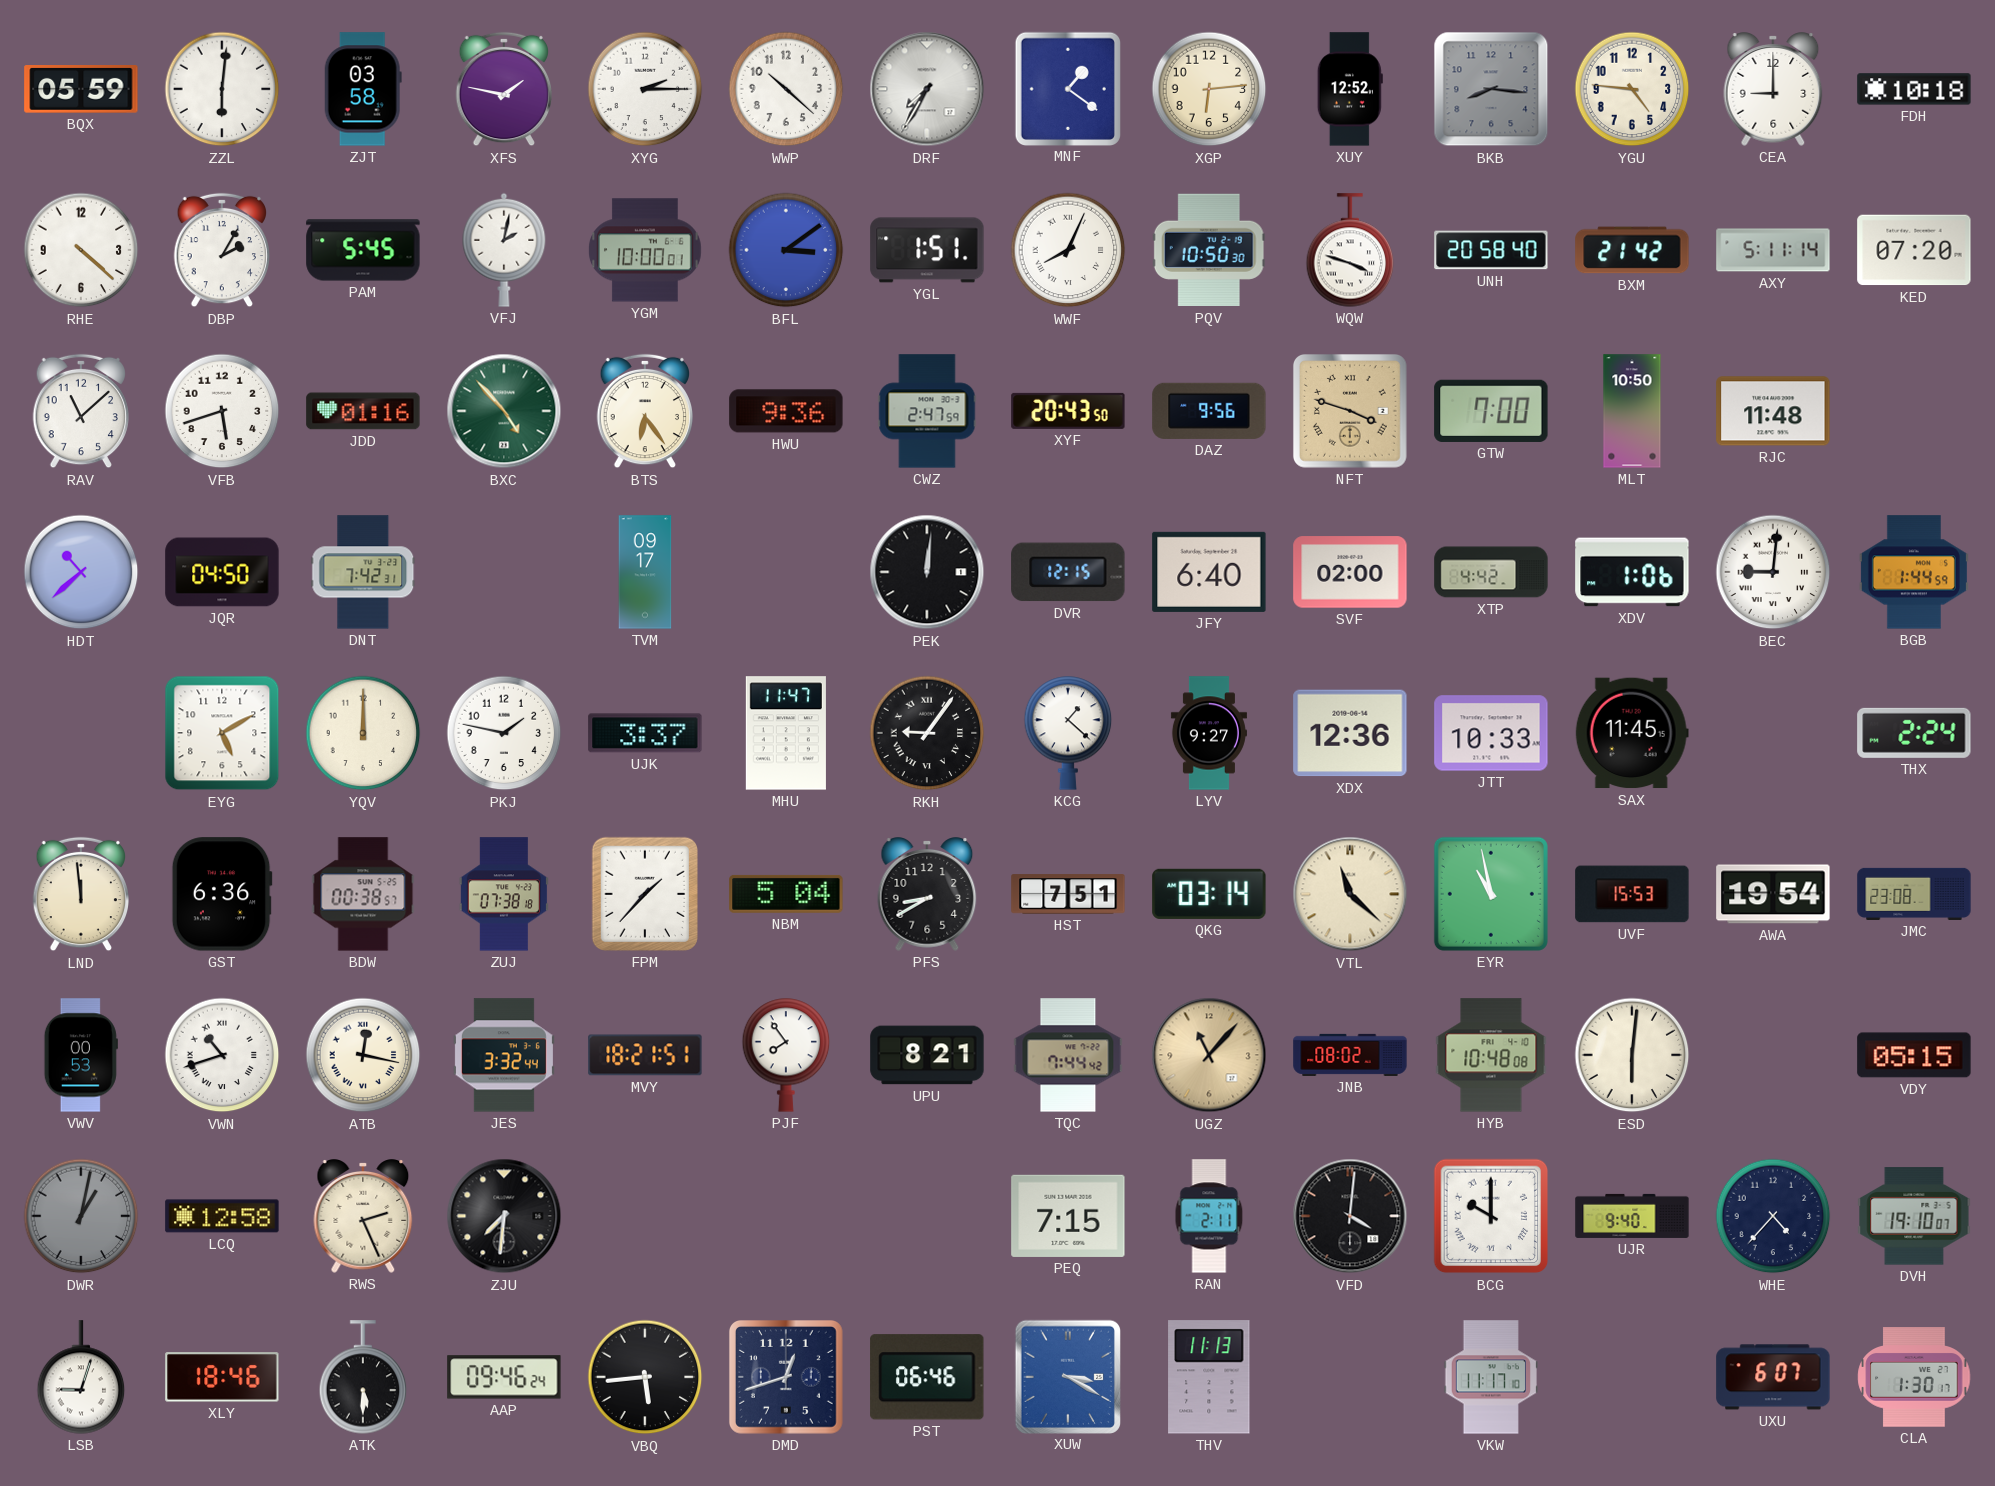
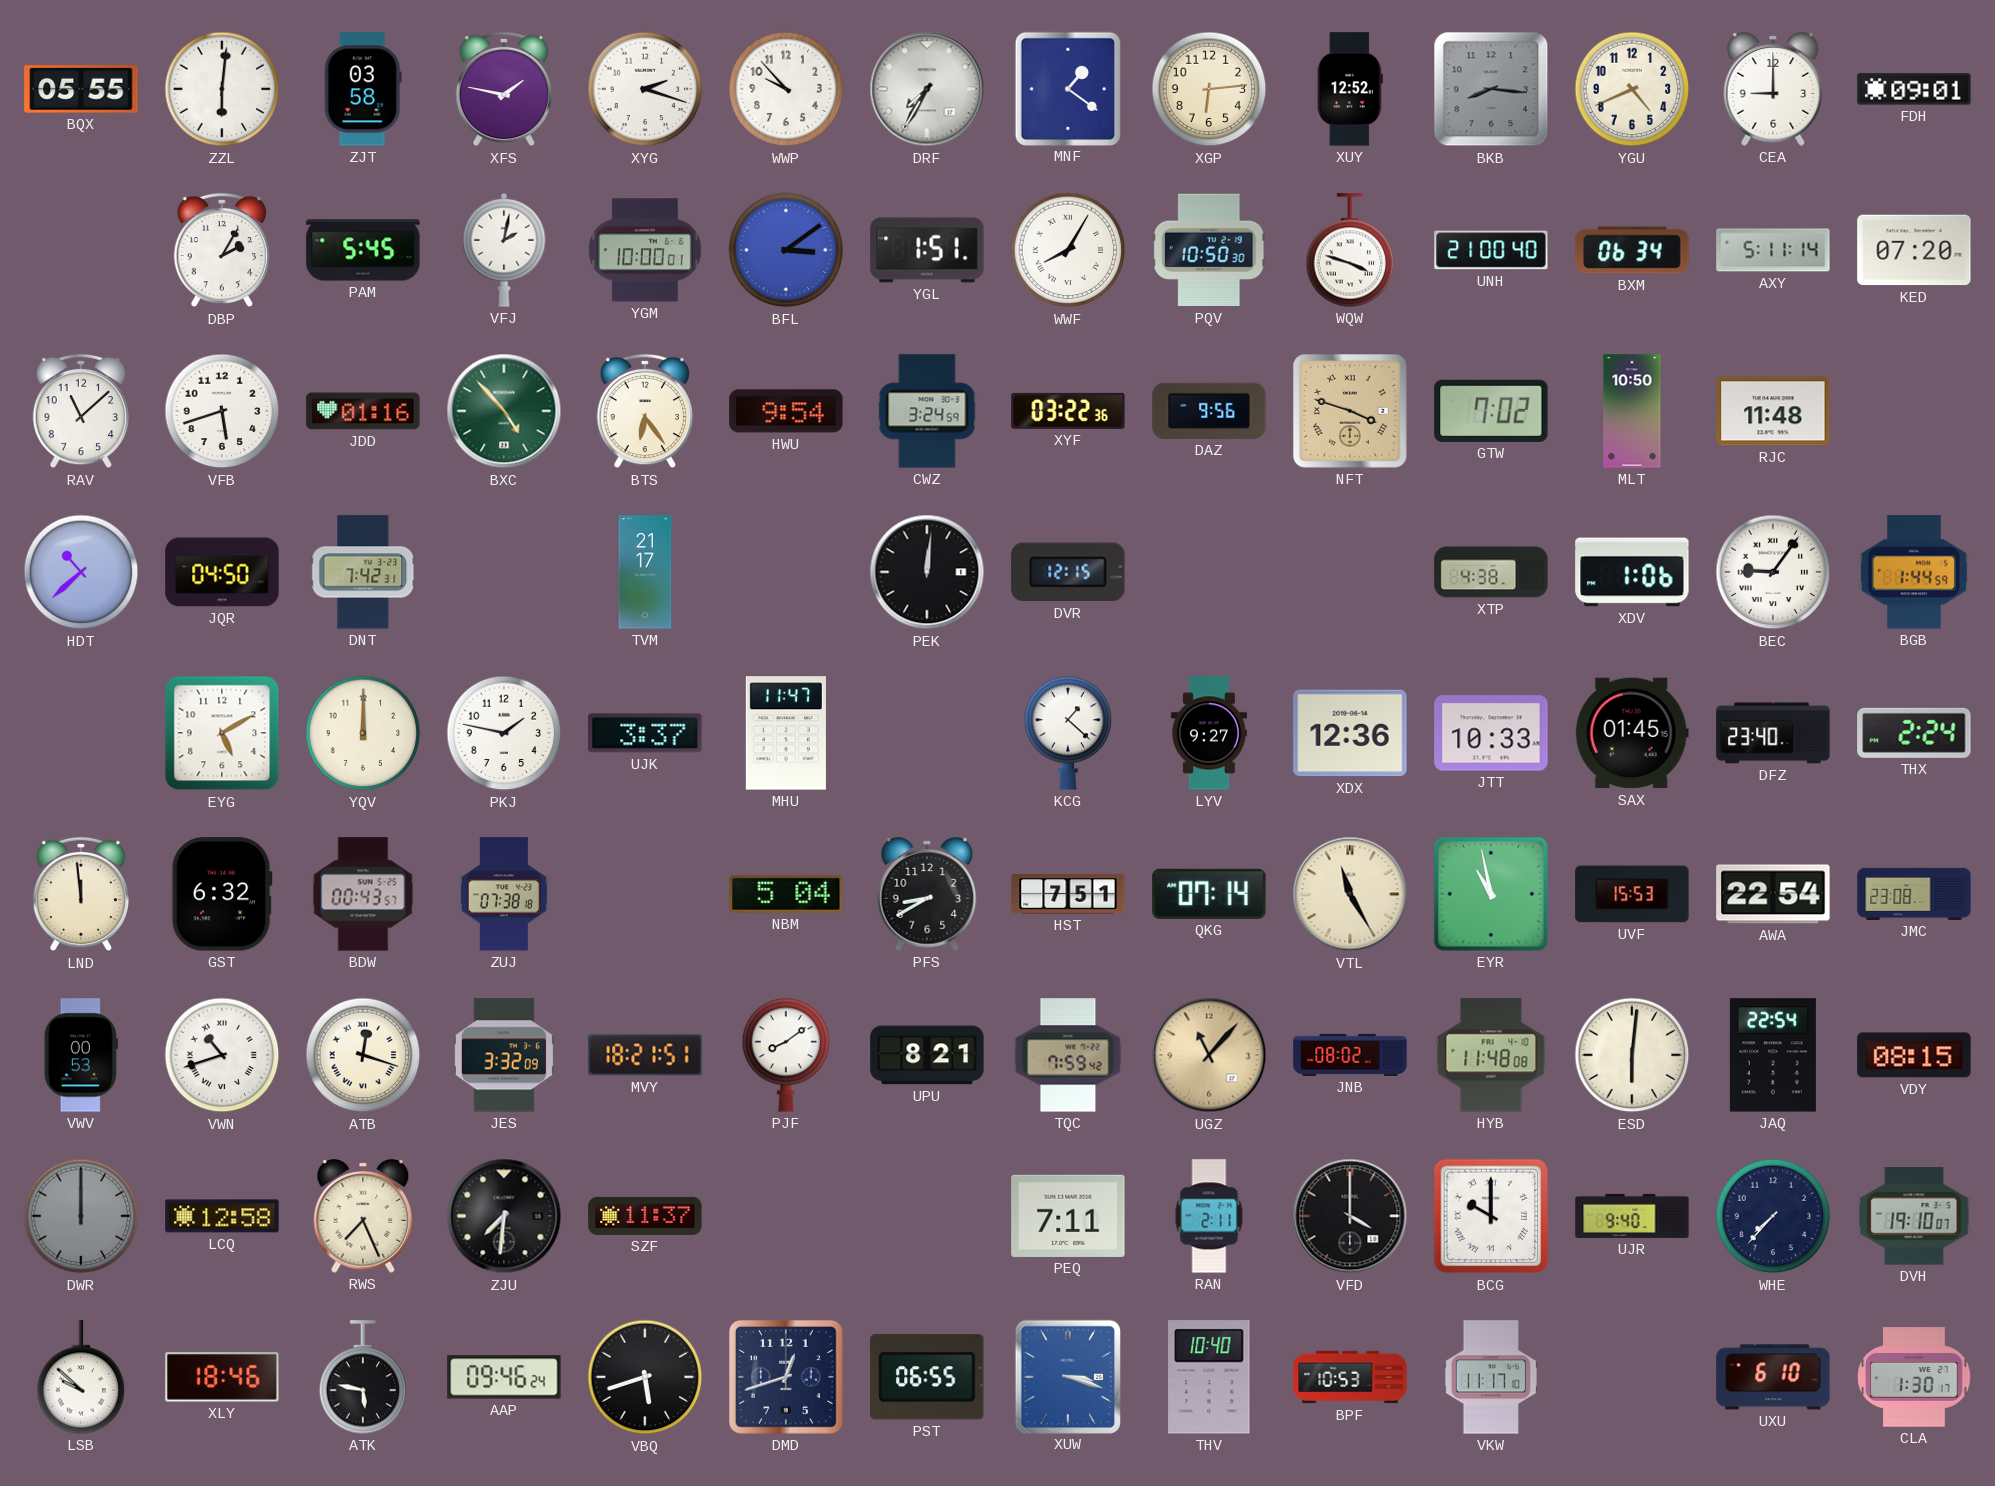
BQX: 05:59 -> 05:55 (81, 90)
XYG: 2:15 -> 2:18 (645, 89)
WWP: 10:22 -> 9:53 (786, 89)
YGU: 4:46 -> 4:41 (1632, 89)
FDH: 10:18 -> 09:01 (1914, 89)
RHE: 4:22 -> none (81, 250)
WWF: 8:04 -> 8:05 (1068, 250)
UNH: 20:58 -> 21:00 (1491, 250)
BXM: 21:42 -> 06:34 (1632, 250)
HWU: 9:36 -> 9:54 (786, 411)
CWZ: 2:47 -> 3:24 (927, 411)
XYF: 20:43 -> 03:22 (1068, 411)
GTW: 7:00 -> 7:02 (1491, 411)
TVM: 09:17 -> 21:17 (645, 572)
JFY: 6:40 -> none (1209, 572)
SVF: 02:00 -> none (1350, 572)
XTP: 4:42 -> 4:38 (1491, 572)
BEC: 9:01 -> 9:06 (1773, 572)
RKH: 9:06 -> none (927, 733)
SAX: 11:45 -> 01:45 (1632, 733)
DFZ: none -> 23:40 (1773, 733)
GST: 6:36 -> 6:32 (222, 894)
BDW: 00:38 -> 00:43 (363, 894)
FPM: 1:37 -> none (645, 894)
QKG: 03:14 -> 07:14 (1209, 894)
VTL: 11:22 -> 11:25 (1350, 894)
AWA: 19:54 -> 22:54 (1773, 894)
ATB: 12:17 -> 12:18 (363, 1055)
JES: 3:32:44 -> 3:32:09 (504, 1055)
PJF: 7:54 -> 8:09 (786, 1055)
TQC: 7:44 -> 7:59 (1068, 1055)
HYB: 10:48 -> 11:48 (1491, 1055)
JAQ: none -> 22:54 (1773, 1055)
VDY: 05:15 -> 08:15 (1914, 1055)
DWR: 1:02 -> 12:00 (81, 1216)
RWS: 2:26 -> 7:26 (363, 1216)
SZF: none -> 11:37 (645, 1216)
PEQ: 7:15 -> 7:11 (1068, 1216)
VFD: 4:01 -> 4:00 (1350, 1216)
WHE: 4:37 -> 7:37 (1773, 1216)
LSB: 9:03 -> 9:52 (81, 1377)
ATK: 5:30 -> 5:47 (363, 1377)
VBQ: 5:44 -> 5:42 (645, 1377)
PST: 06:46 -> 06:55 (927, 1377)
XUW: 3:20 -> 3:18 (1067, 1376)
THV: 11:13 -> 10:40 (1209, 1377)
BPF: none -> 10:53 (1350, 1377)
UXU: 6:07 -> 6:10 (1773, 1377)
